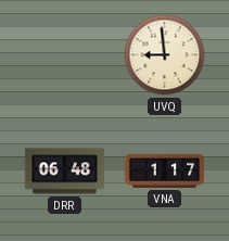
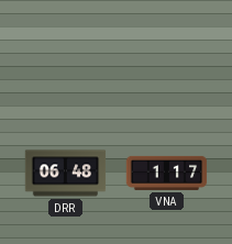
UVQ: 8:59 -> none (165, 55)
